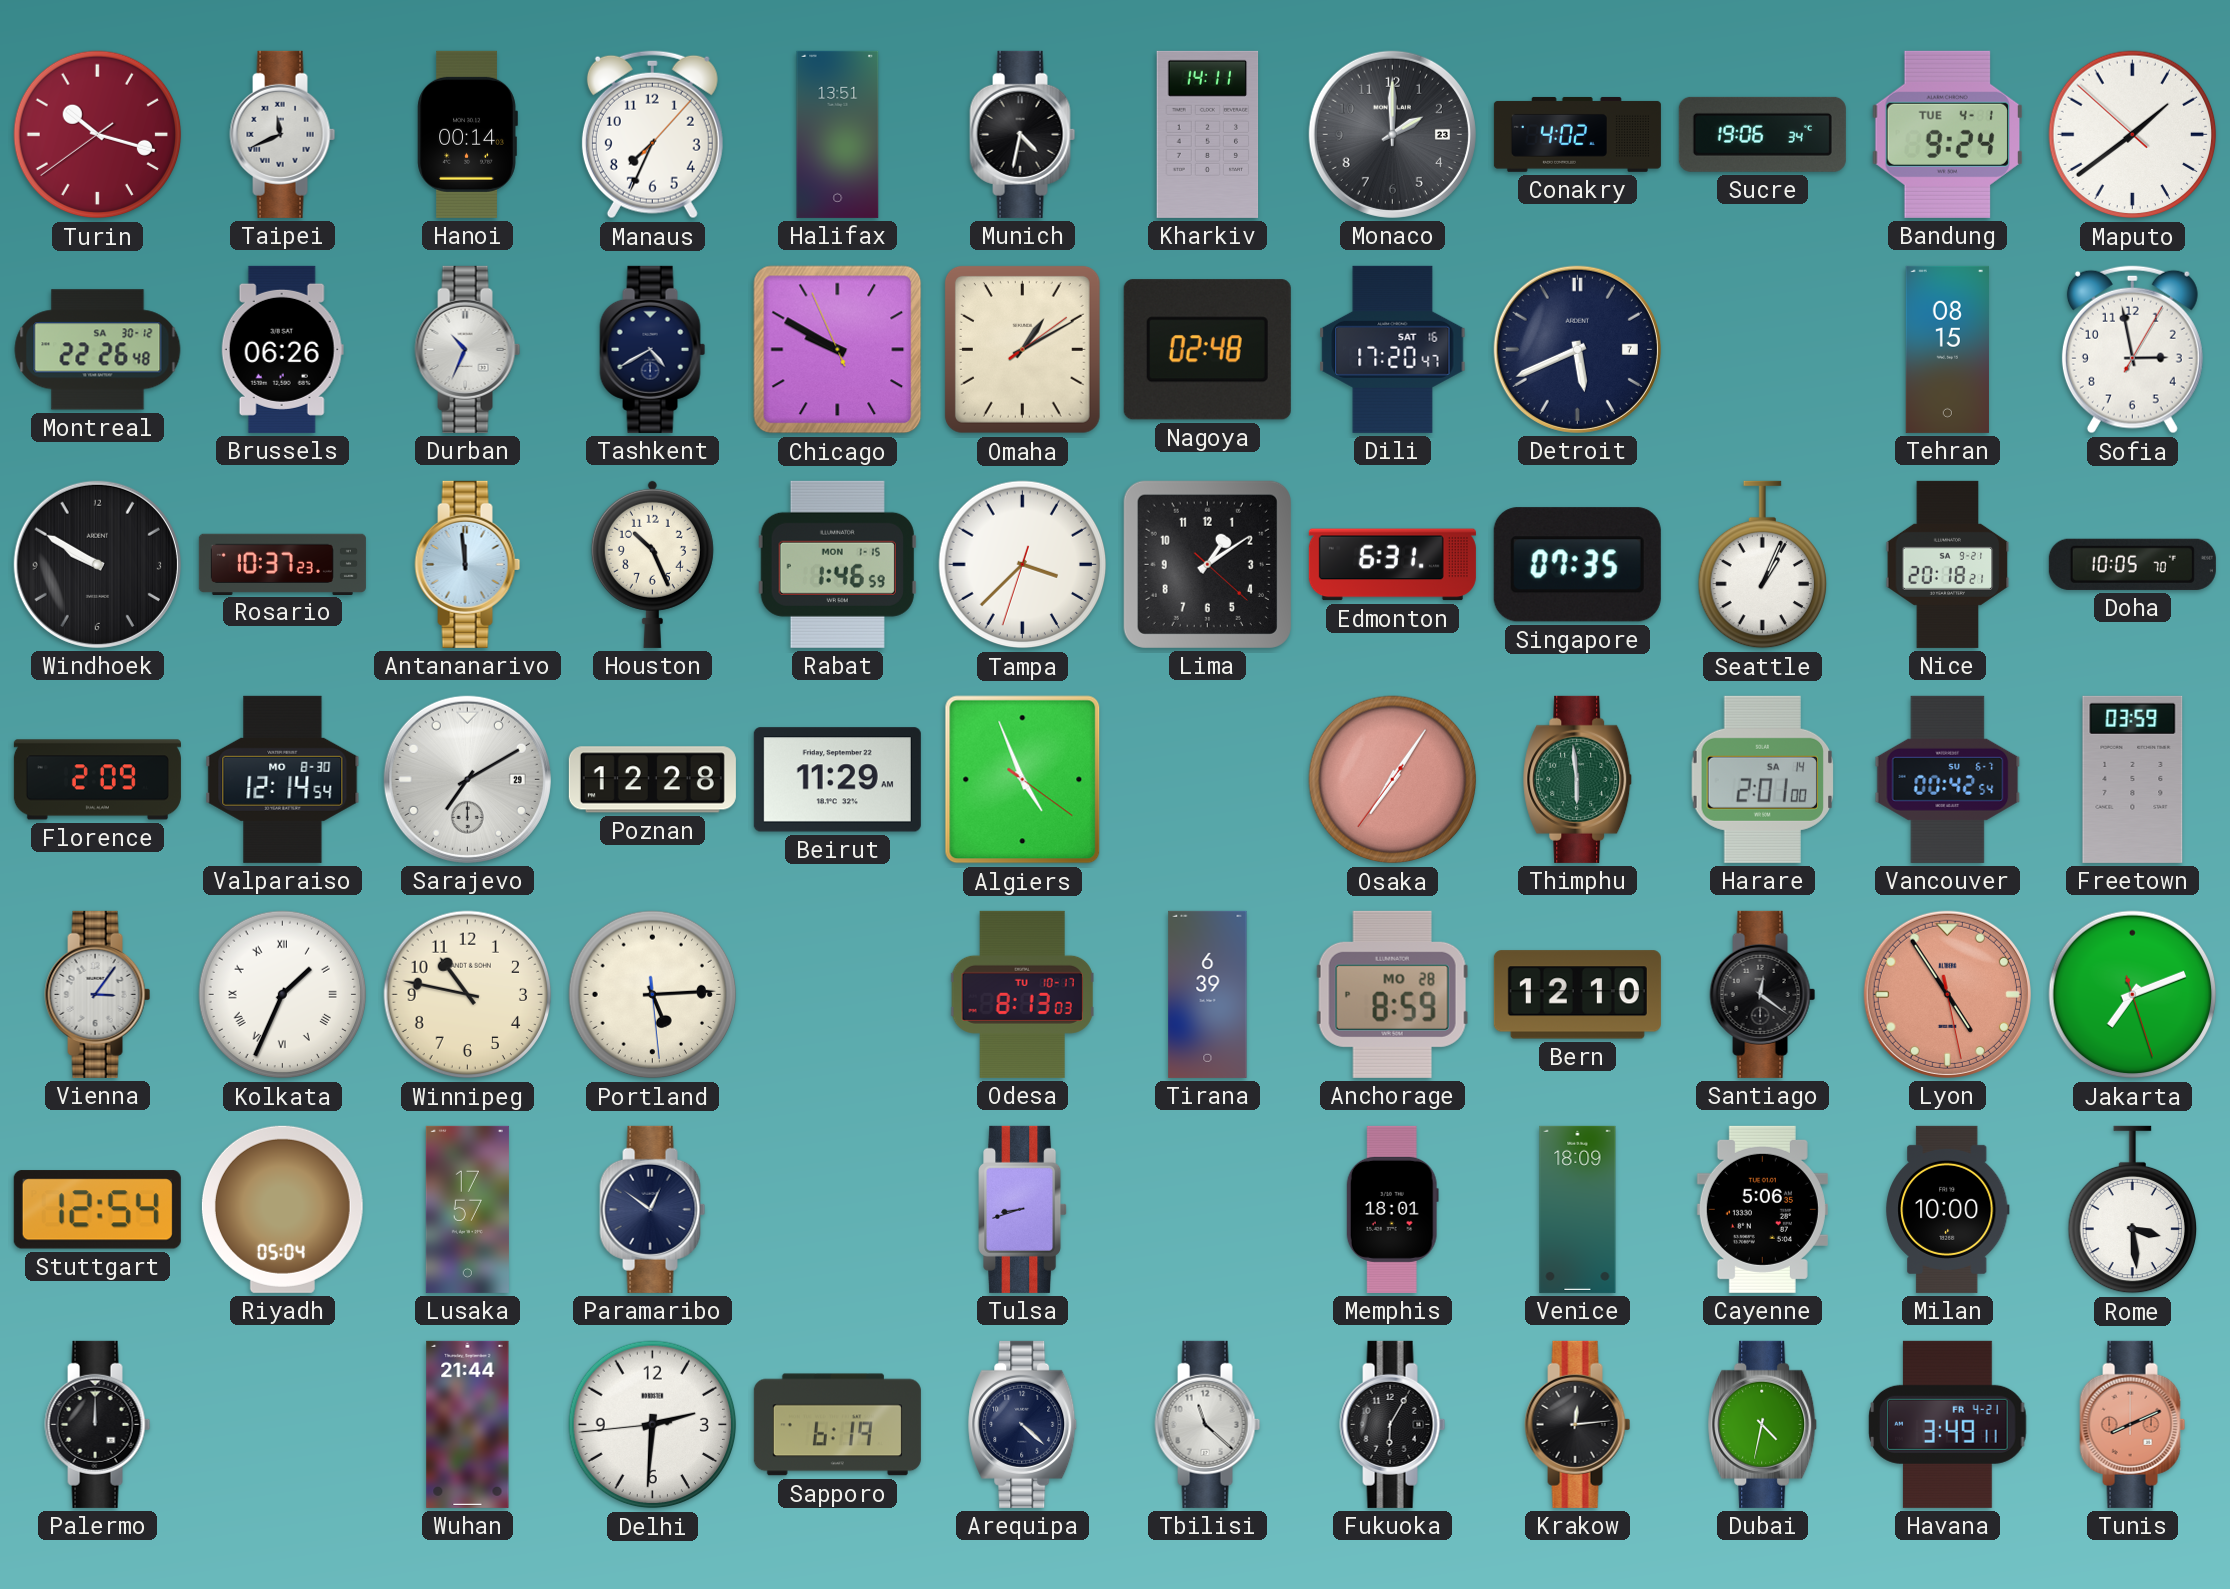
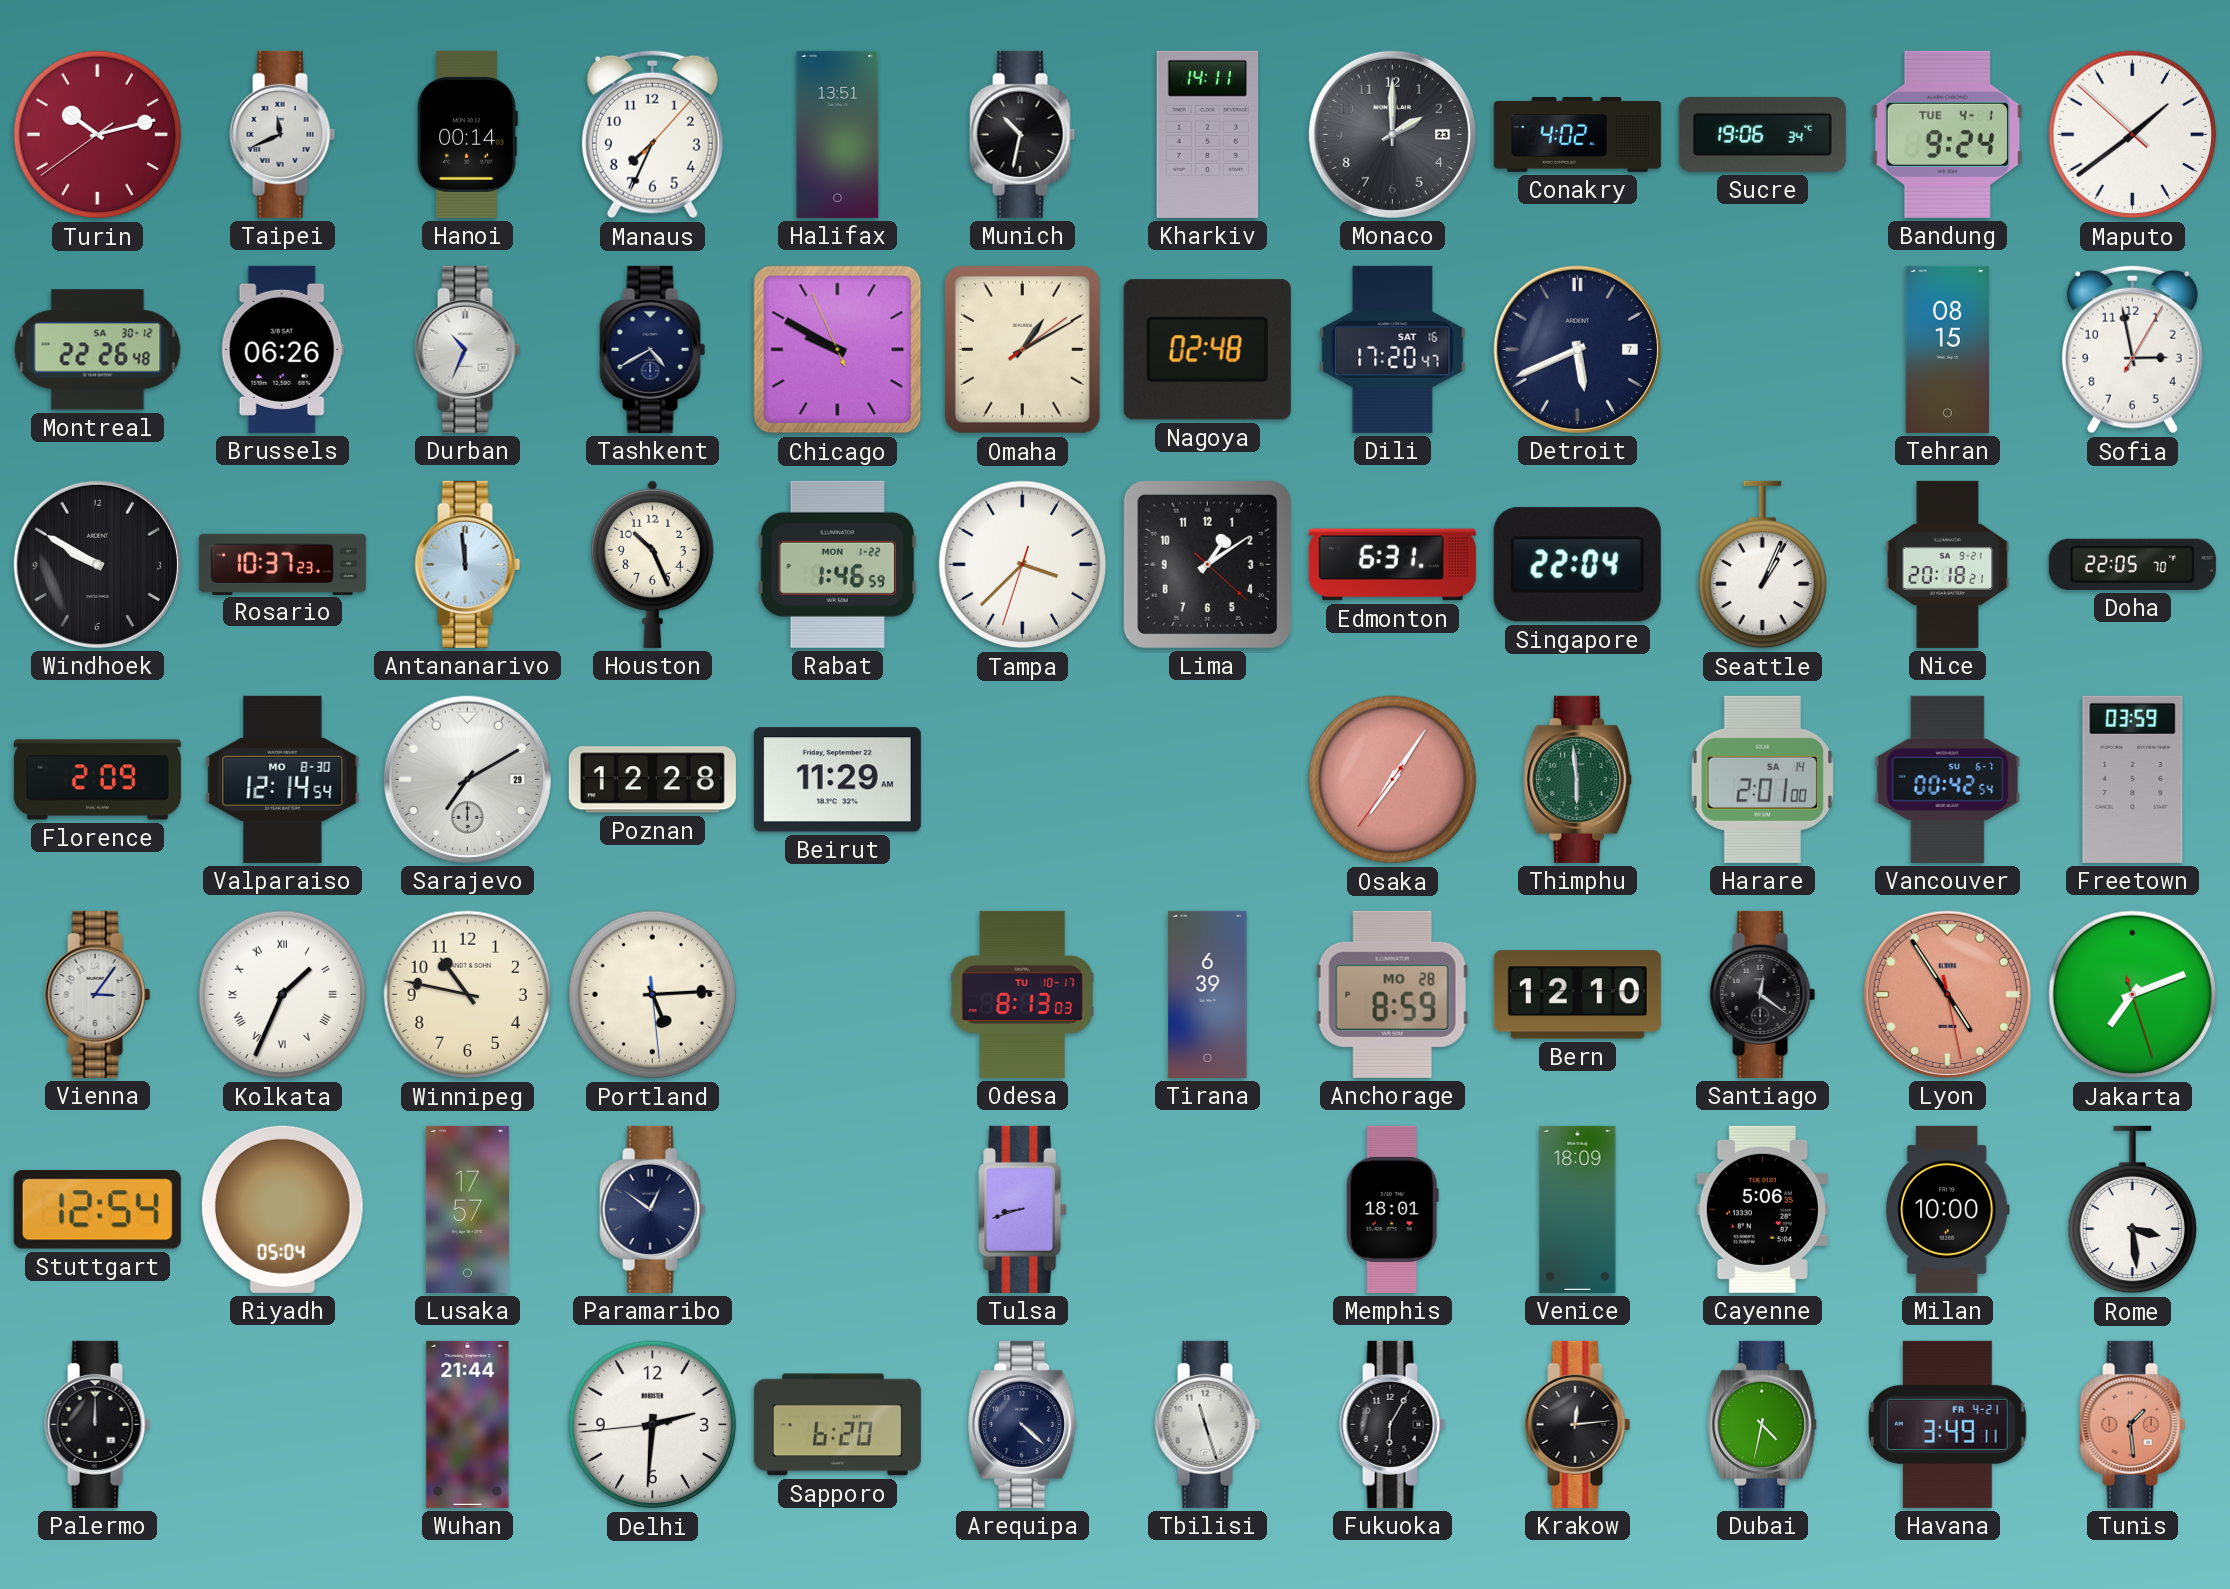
Turin: 10:17 -> 10:12 (98, 135)
Munich: 4:32 -> 10:32 (1023, 134)
Rabat date: MON 1-15 -> MON 1-22 (837, 564)
Singapore: 07:35 -> 22:04 (1577, 565)
Doha: 10:05 -> 22:05 (2132, 564)
Algiers: 4:56 -> none (1023, 780)
Sapporo: 6:19 -> 6:20 (837, 1425)
Tbilisi: 11:22 -> 11:27 (1208, 1424)
Tunis: 8:11 -> 1:29 (2133, 1424)
